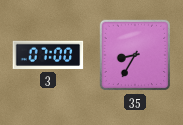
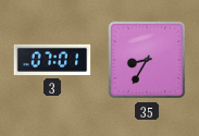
3: 07:00 -> 07:01 (52, 60)
